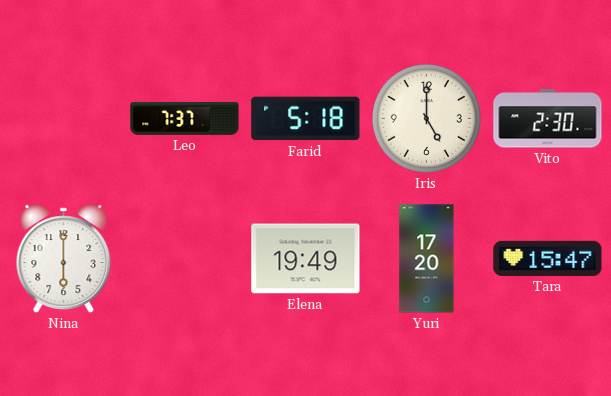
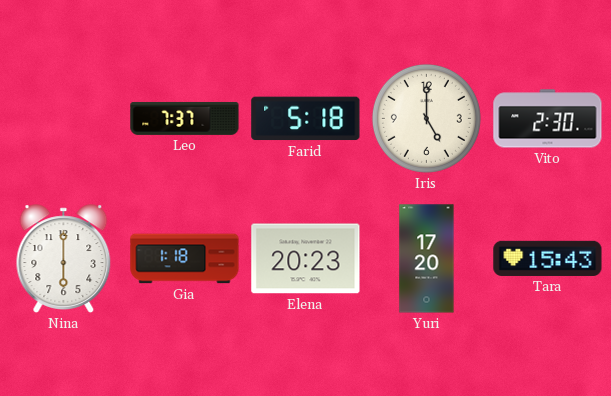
Gia: none -> 1:18 (185, 259)
Elena: 19:49 -> 20:23 (306, 259)
Tara: 15:47 -> 15:43 (548, 258)
